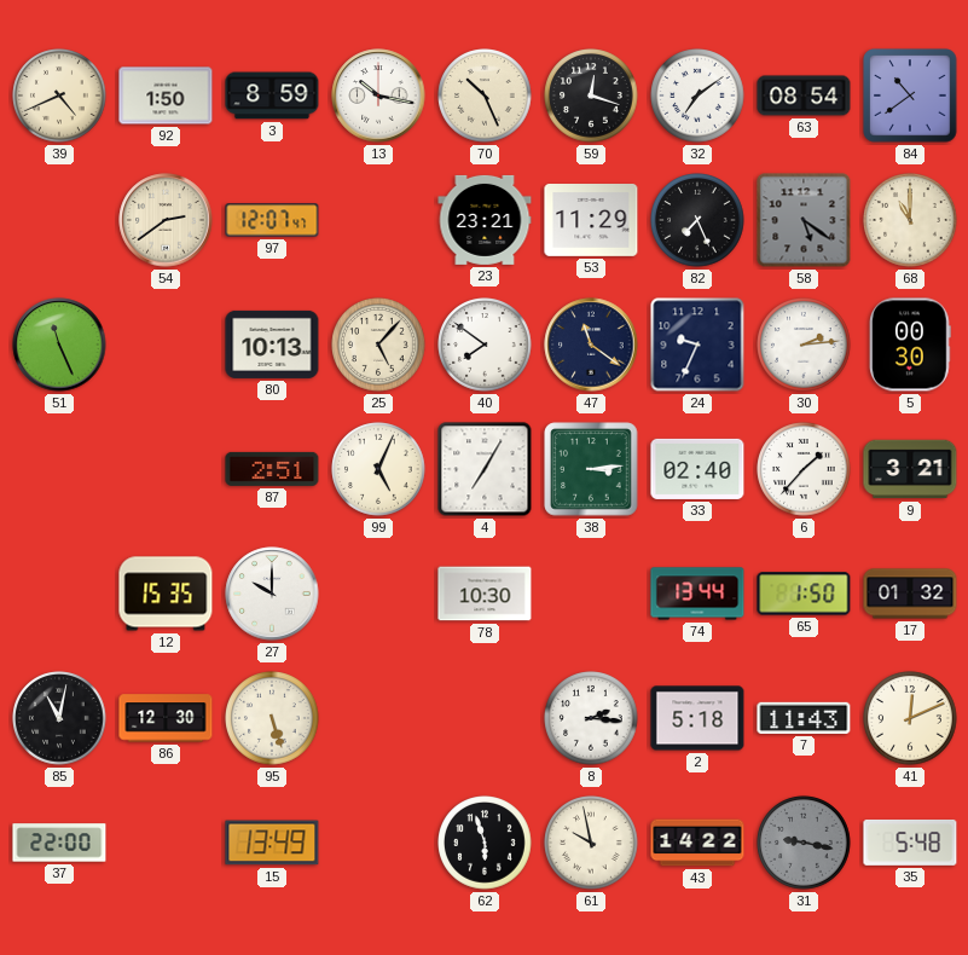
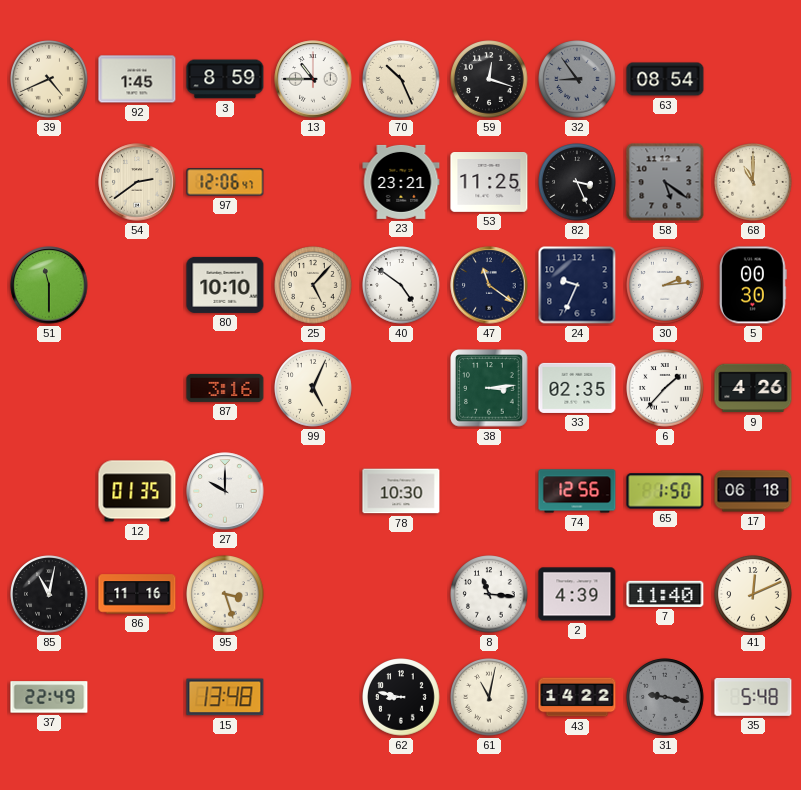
92: 1:50 -> 1:45 (137, 79)
13: 10:17 -> 10:45 (313, 79)
32: 7:09 -> 8:54 (577, 79)
32 dial: white -> grey (577, 79)
84: 10:39 -> none (910, 95)
97: 12:07 -> 12:06 (225, 182)
53: 11:29 -> 11:25 (489, 183)
82: 7:26 -> 3:26 (577, 182)
51: 11:26 -> 11:30 (49, 285)
80: 10:13 -> 10:10 (225, 285)
40: 7:51 -> 4:51 (401, 285)
87: 2:51 -> 3:16 (225, 388)
4: 7:05 -> none (485, 469)
33: 02:40 -> 02:35 (577, 388)
9: 3:21 -> 4:26 (753, 388)
12: 15:35 -> 01:35 (137, 491)
74: 13:44 -> 12:56 (577, 491)
17: 01:32 -> 06:18 (753, 491)
86: 12:30 -> 11:16 (137, 594)
95: 5:27 -> 3:27 (225, 594)
8: 2:16 -> 11:16 (489, 594)
2: 5:18 -> 4:39 (577, 594)
7: 11:43 -> 11:40 (665, 594)
37: 22:00 -> 22:49 (49, 697)
15: 13:49 -> 13:48 (225, 697)
62: 5:57 -> 8:47 (401, 697)
61: 9:58 -> 11:02 (489, 697)
